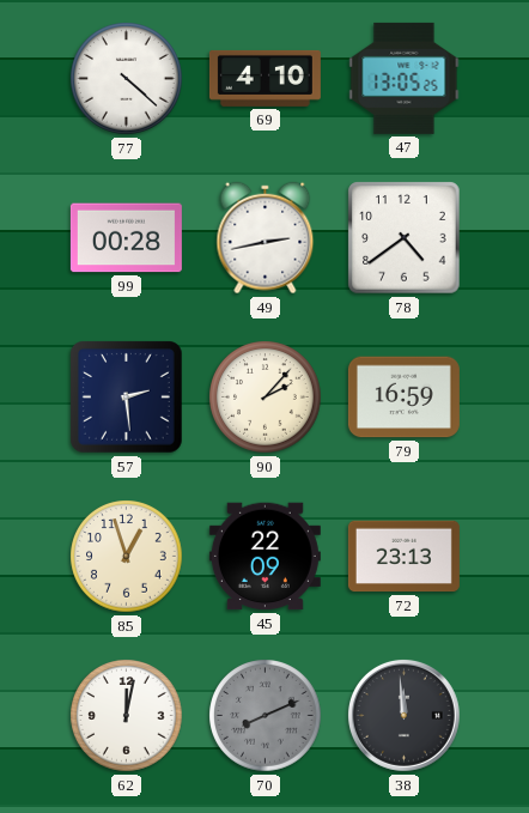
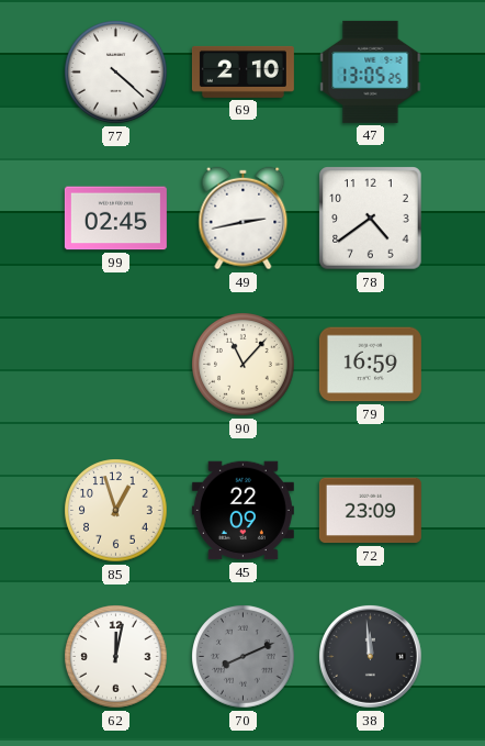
69: 4:10 -> 2:10 (243, 71)
99: 00:28 -> 02:45 (115, 219)
57: 2:29 -> none (127, 398)
90: 2:07 -> 11:07 (244, 365)
72: 23:13 -> 23:09 (370, 511)
